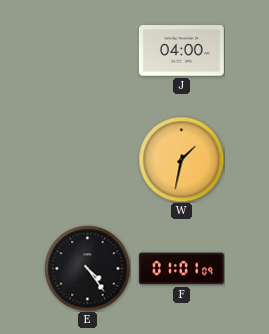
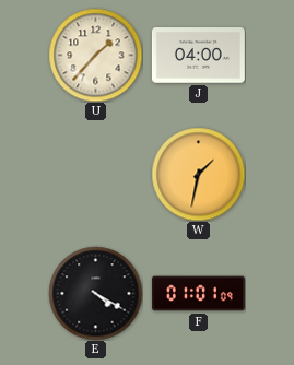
U: none -> 1:37 (95, 55)
E: 4:24 -> 4:20 (95, 293)
